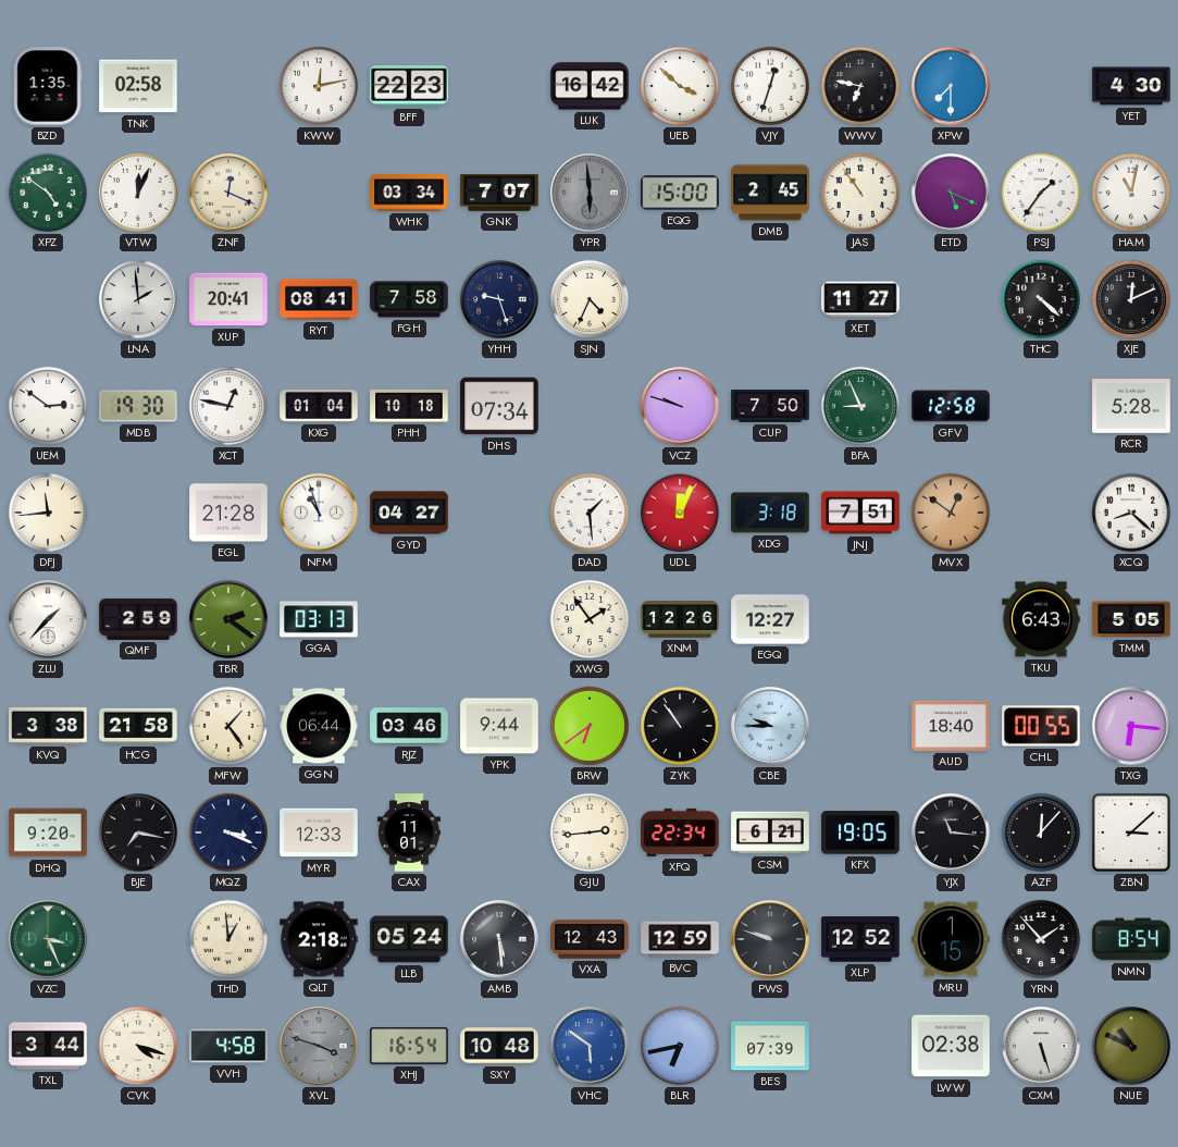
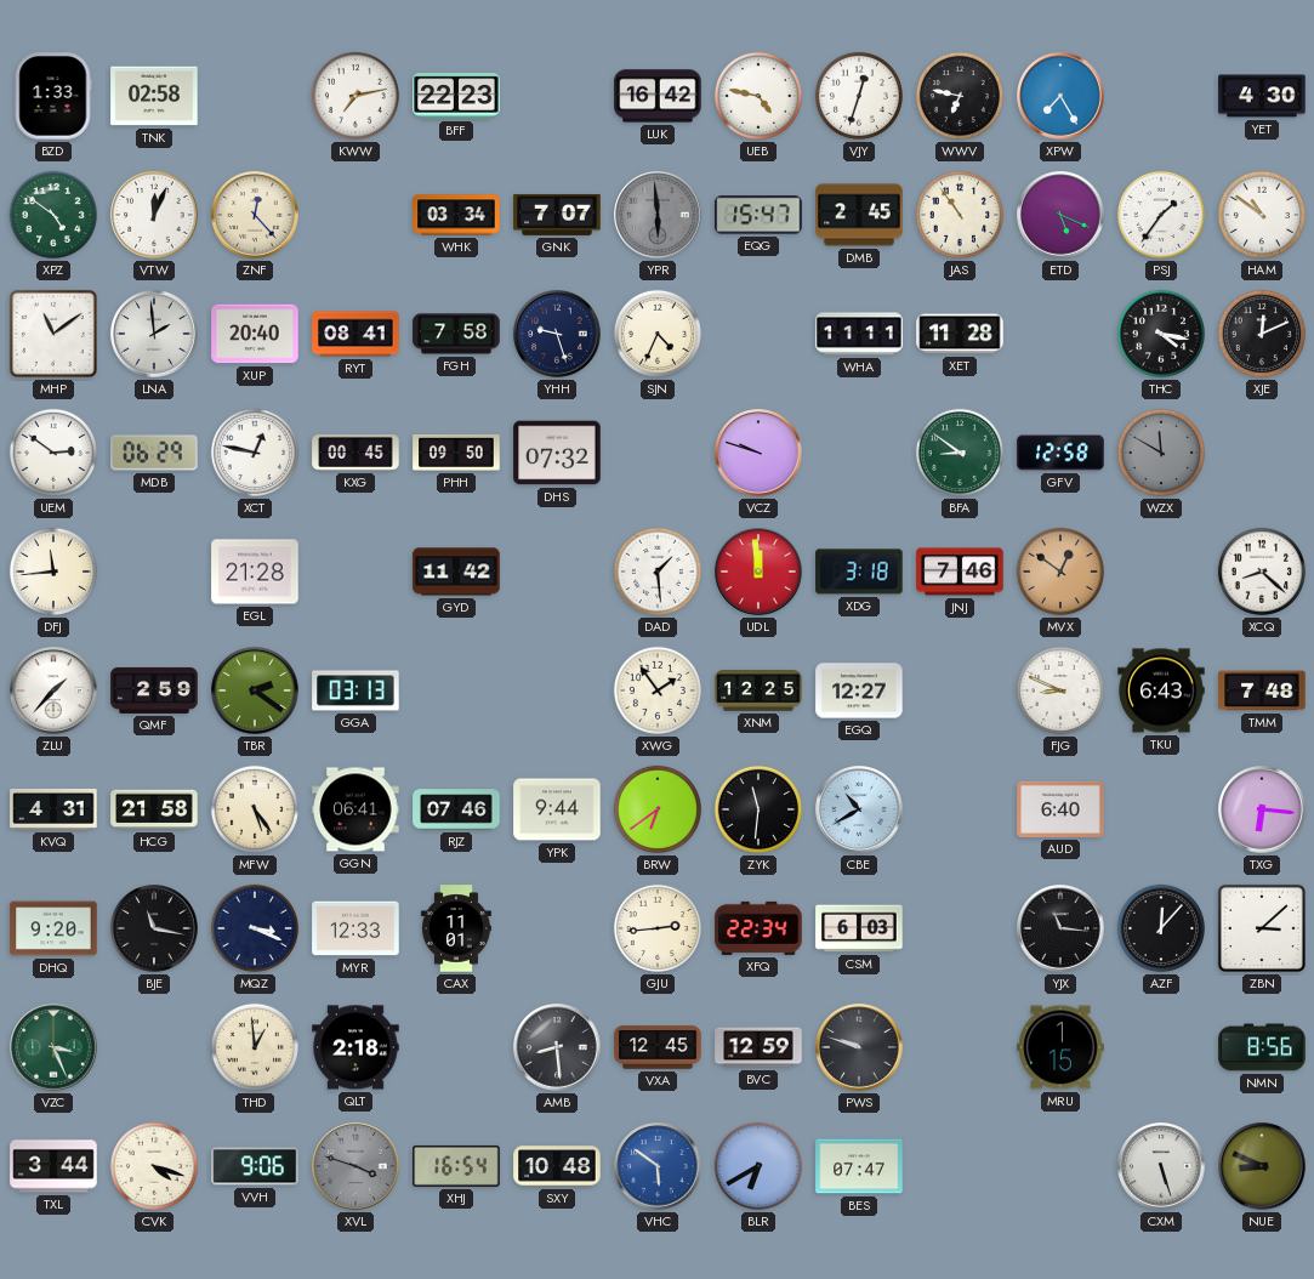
BZD: 1:35 -> 1:33 (53, 96)
KWW: 12:13 -> 7:13 (355, 96)
UEB: 3:52 -> 4:47 (758, 96)
XPW: 7:30 -> 7:25 (1060, 96)
ZNF: 12:19 -> 12:23 (255, 215)
EQG: 15:00 -> 15:47 (758, 215)
HAM: 11:02 -> 10:51 (1262, 215)
MHP: none -> 11:09 (53, 334)
XUP: 20:41 -> 20:40 (255, 334)
WHA: none -> 11:11 (859, 334)
XET: 11:27 -> 11:28 (960, 334)
THC: 4:22 -> 4:17 (1161, 334)
MDB: 19:30 -> 06:29 (154, 453)
KXG: 01:04 -> 00:45 (355, 454)
PHH: 10:18 -> 09:50 (456, 453)
DHS: 07:34 -> 07:32 (557, 453)
CUP: 7:50 -> none (770, 406)
BFA: 8:56 -> 8:51 (960, 453)
WZX: none -> 11:50 (1161, 453)
RCR: 5:28 -> none (1131, 407)
NFM: 10:57 -> none (319, 513)
GYD: 04:27 -> 11:42 (456, 572)
UDL: 12:04 -> 11:59 (758, 572)
JNJ: 7:51 -> 7:46 (960, 572)
XNM: 12:26 -> 12:25 (758, 690)
FJG: none -> 8:49 (1060, 690)
TMM: 5:05 -> 7:48 (1262, 690)
KVQ: 3:38 -> 4:31 (53, 809)
MFW: 1:24 -> 5:24 (255, 809)
GGN: 06:44 -> 06:41 (355, 809)
RJZ: 03:46 -> 07:46 (456, 809)
ZYK: 10:54 -> 11:31 (758, 809)
CBE: 9:45 -> 10:40 (859, 809)
AUD: 18:40 -> 6:40 (1060, 809)
CHL: 00:55 -> none (1041, 726)
BJE: 7:17 -> 11:17 (154, 928)
CSM: 6:21 -> 6:03 (859, 928)
KFX: 19:05 -> none (860, 832)
LLB: 05:24 -> none (409, 939)
AMB: 5:29 -> 8:29 (557, 1047)
VXA: 12:43 -> 12:45 (658, 1047)
XLP: 12:52 -> none (860, 939)
YRN: 1:53 -> none (1041, 939)
NMN: 8:54 -> 8:56 (1262, 1047)
VVH: 4:58 -> 9:06 (255, 1166)
BLR: 6:43 -> 6:40 (758, 1166)
BES: 07:39 -> 07:47 (859, 1166)
LWW: 02:38 -> none (951, 1046)
NUE: 10:49 -> 8:49 (1262, 1166)
